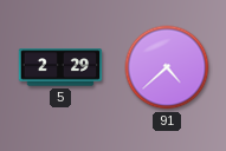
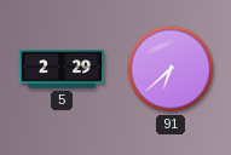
91: 4:38 -> 6:38 (171, 69)
